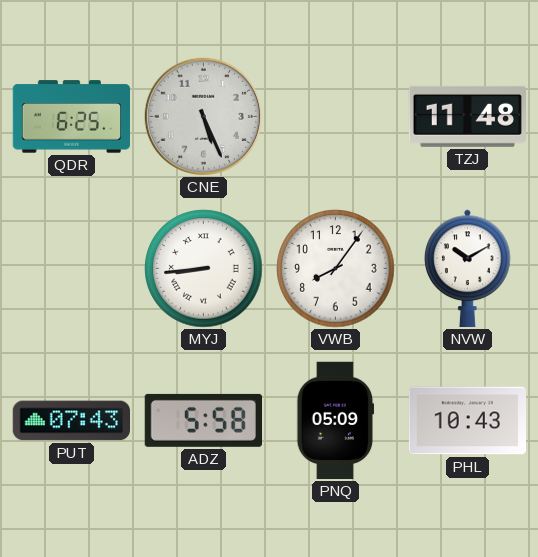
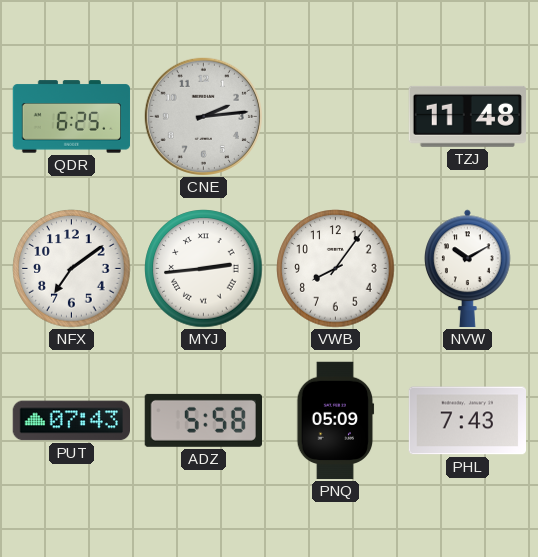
CNE: 5:26 -> 2:14 (203, 116)
NFX: none -> 7:09 (72, 269)
MYJ: 8:44 -> 2:44 (204, 269)
PHL: 10:43 -> 7:43 (468, 421)
